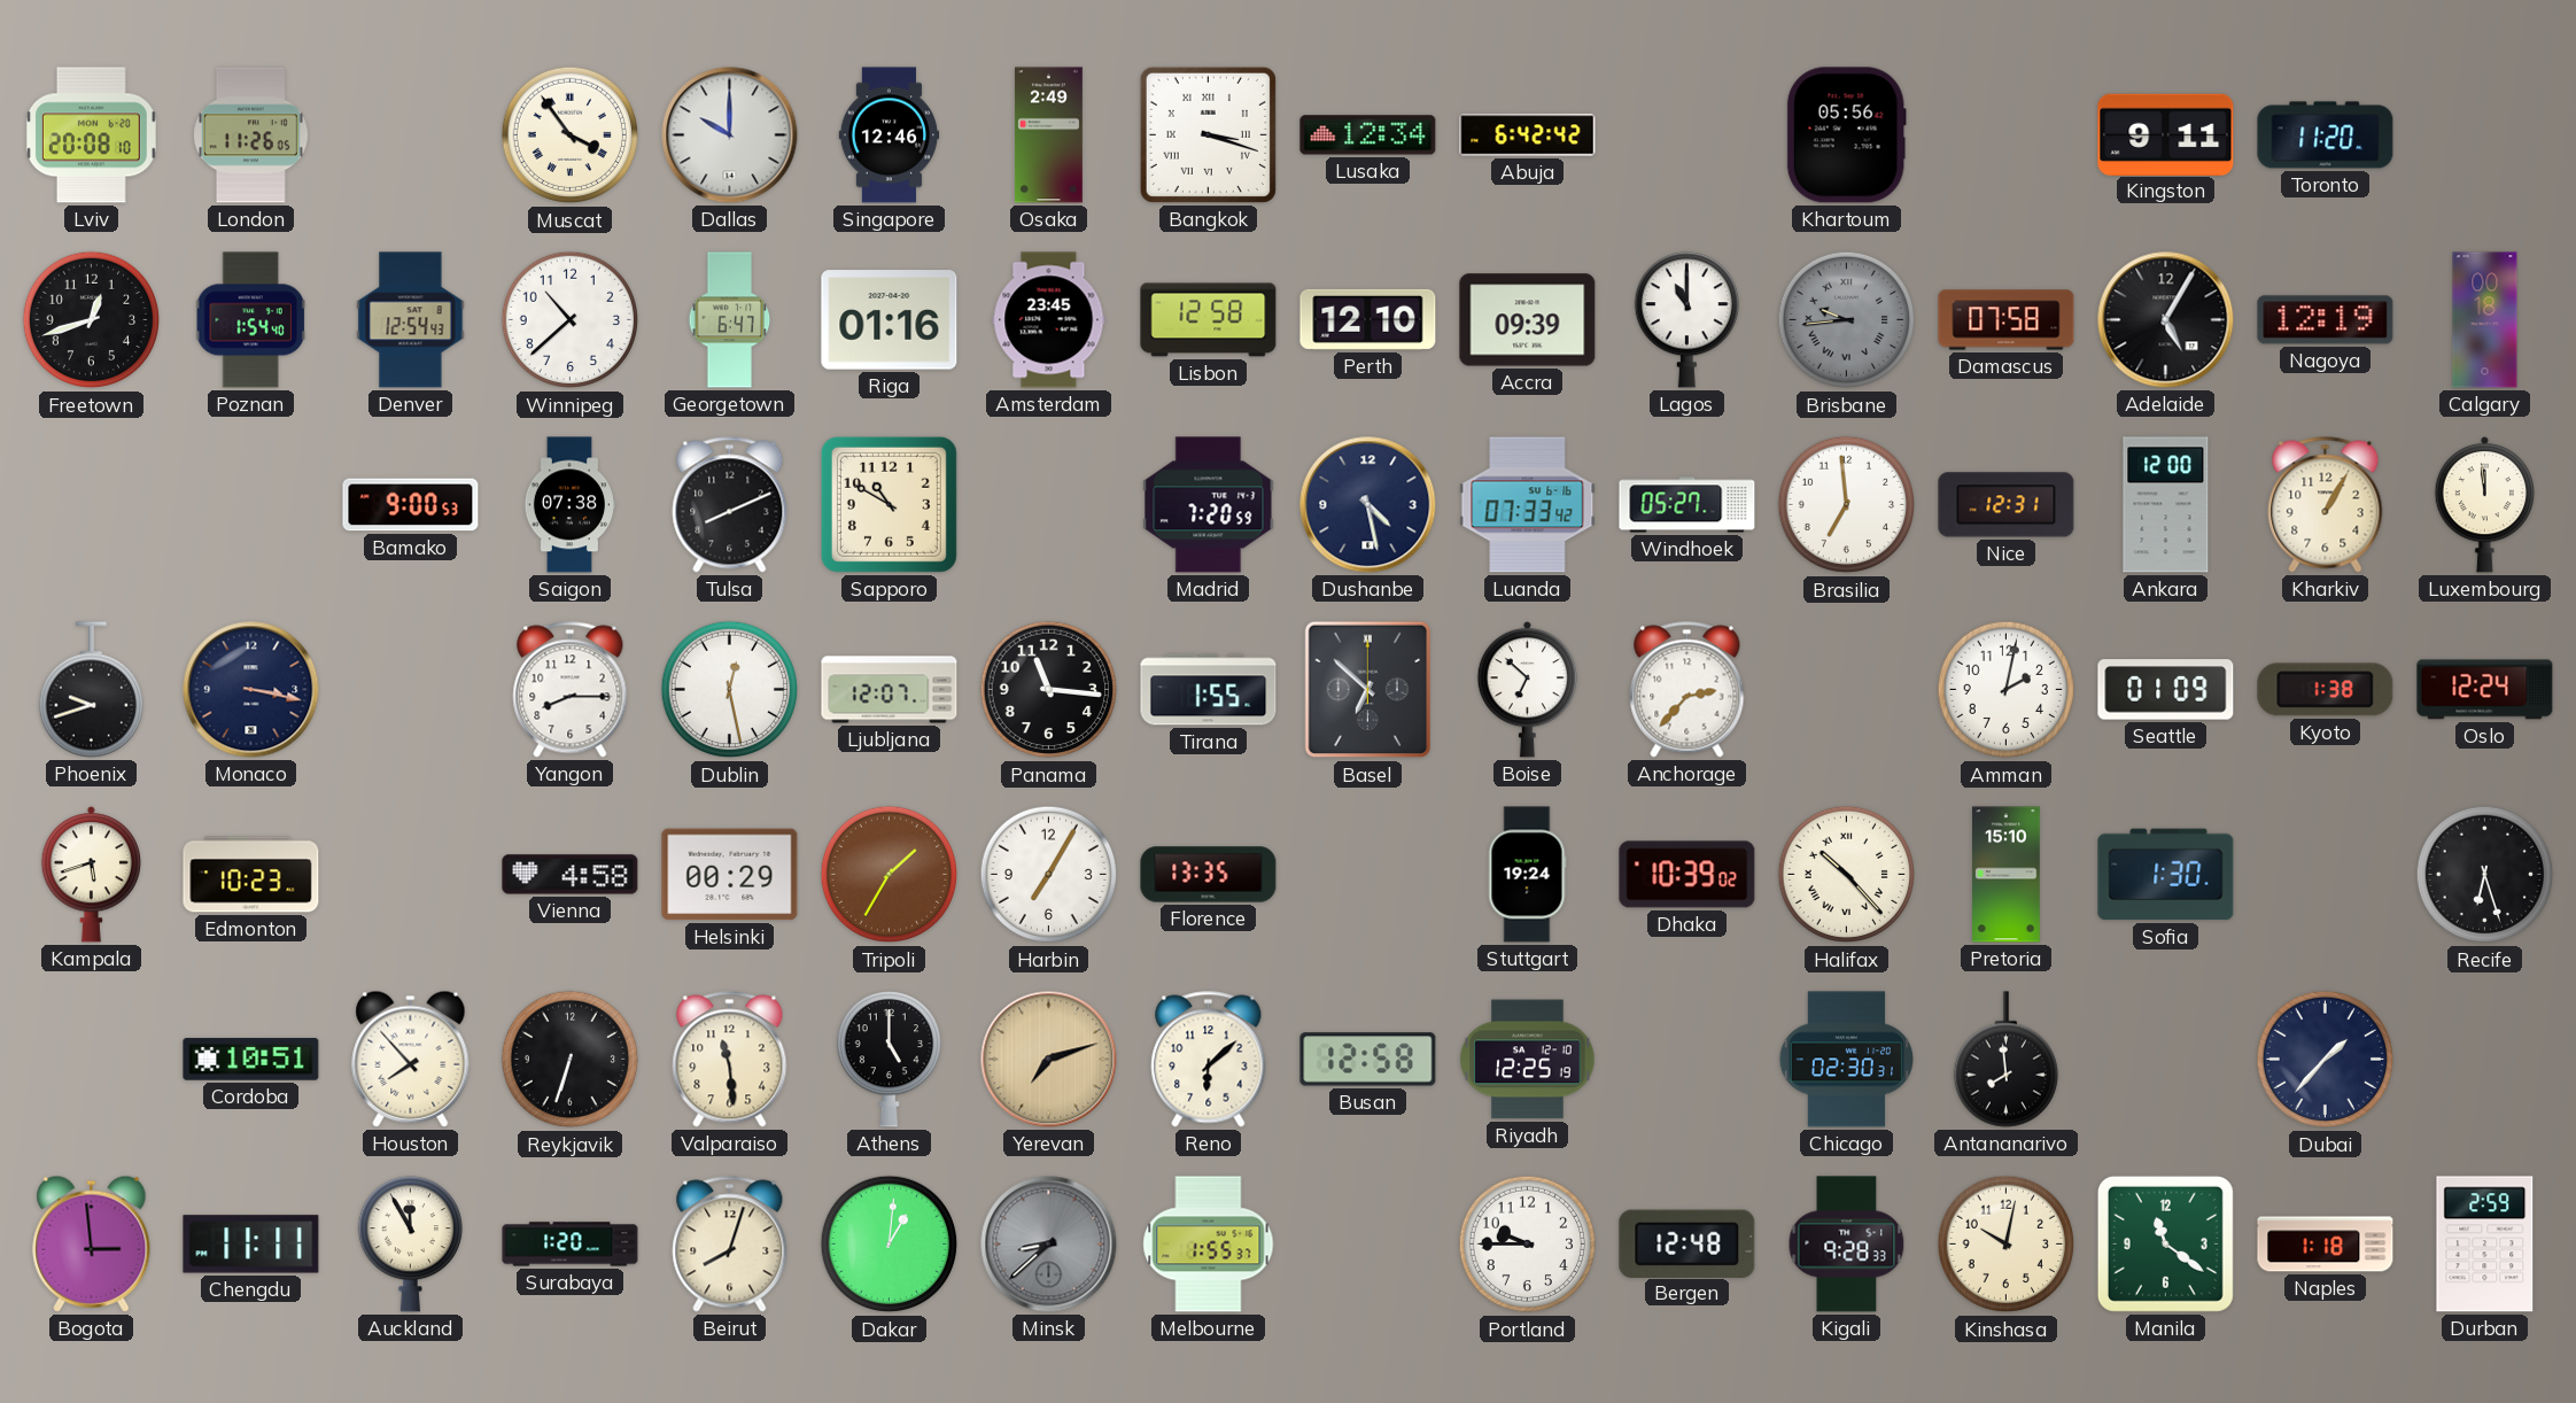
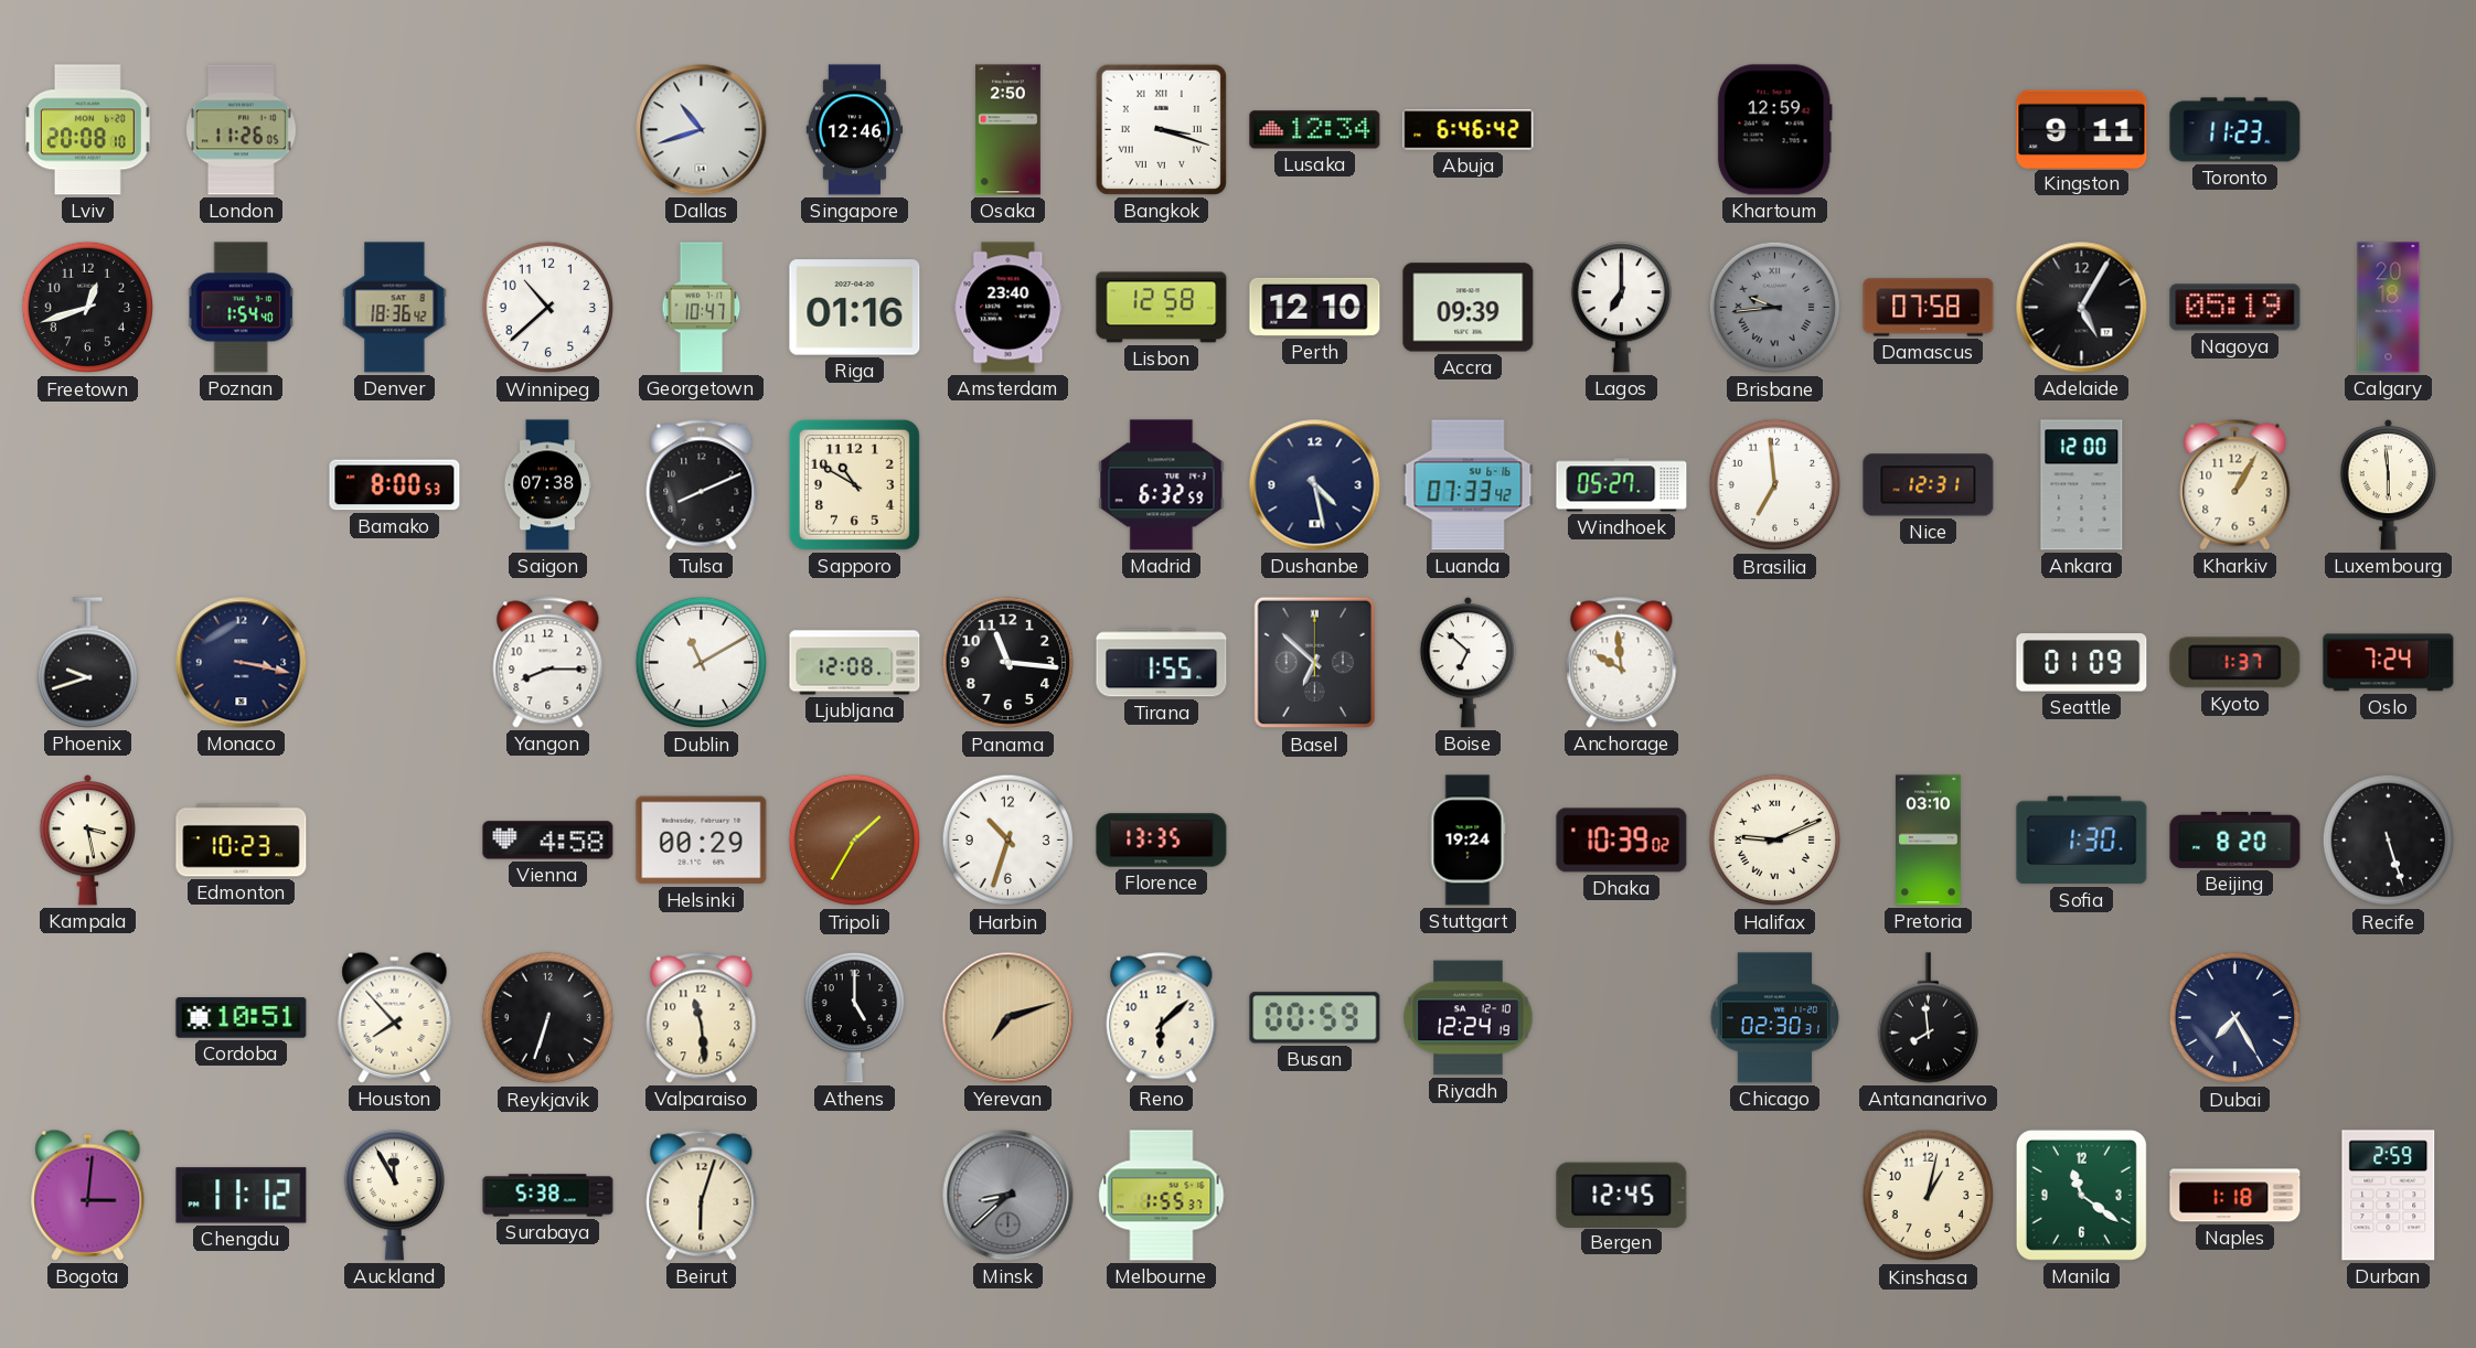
Muscat: 3:54 -> none (569, 135)
Dallas: 10:00 -> 10:42 (702, 130)
Osaka: 2:49 -> 2:50 (1007, 130)
Abuja: 6:42 -> 6:46 (1469, 130)
Khartoum: 05:56 -> 12:59 (1774, 130)
Toronto: 11:20 -> 11:23 (2235, 130)
Denver: 12:54 -> 18:36 (395, 308)
Georgetown: 6:47 -> 10:47 (702, 308)
Amsterdam: 23:45 -> 23:40 (1008, 308)
Lagos: 11:00 -> 7:00 (1621, 308)
Nagoya: 12:19 -> 05:19 (2235, 308)
Calgary: 00:18 -> 20:18 (2389, 308)
Bamako: 9:00 -> 8:00 (395, 485)
Madrid: 7:20 -> 6:32 (1162, 485)
Luxembourg: 11:59 -> 5:59 (2388, 485)
Dublin: 12:28 -> 11:10 (701, 663)
Ljubljana: 12:07 -> 12:08 (855, 663)
Anchorage: 2:37 -> 9:59 (1622, 663)
Amman: 2:02 -> none (2005, 690)
Kyoto: 1:38 -> 1:37 (2235, 663)
Oslo: 12:24 -> 7:24 (2389, 663)
Kampala: 5:42 -> 3:28 (87, 841)
Harbin: 7:05 -> 10:33 (1007, 841)
Halifax: 10:23 -> 9:11 (1774, 841)
Pretoria: 15:10 -> 03:10 (1929, 841)
Beijing: none -> 8:20 (2235, 839)
Recife: 6:27 -> 5:27 (2388, 841)
Busan: 12:58 -> 00:59 (1315, 1018)
Riyadh: 12:25 -> 12:24 (1469, 1018)
Dubai: 1:37 -> 7:25 (2234, 1018)
Bogota: 2:59 -> 3:01 (88, 1195)
Chengdu: 11:11 -> 11:12 (242, 1196)
Surabaya: 1:20 -> 5:38 (548, 1196)
Beirut: 8:03 -> 6:03 (702, 1196)
Dakar: 1:01 -> none (889, 1245)
Portland: 9:45 -> none (1527, 1245)
Bergen: 12:48 -> 12:45 (1622, 1195)
Kigali: 9:28 -> none (1847, 1245)
Kinshasa: 10:02 -> 1:02 (1928, 1196)
